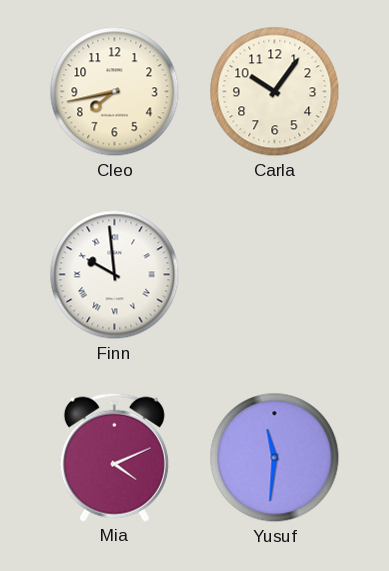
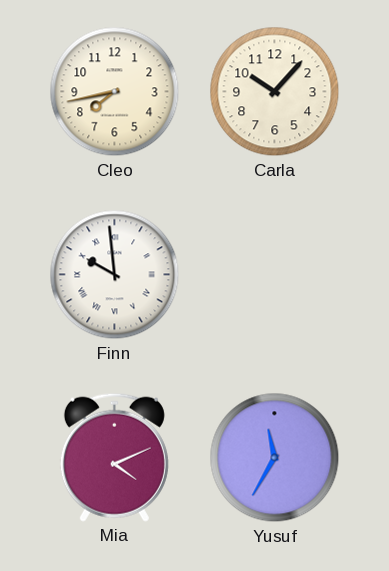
Carla: 10:06 -> 10:07 (275, 92)
Yusuf: 11:31 -> 11:35 (275, 458)
